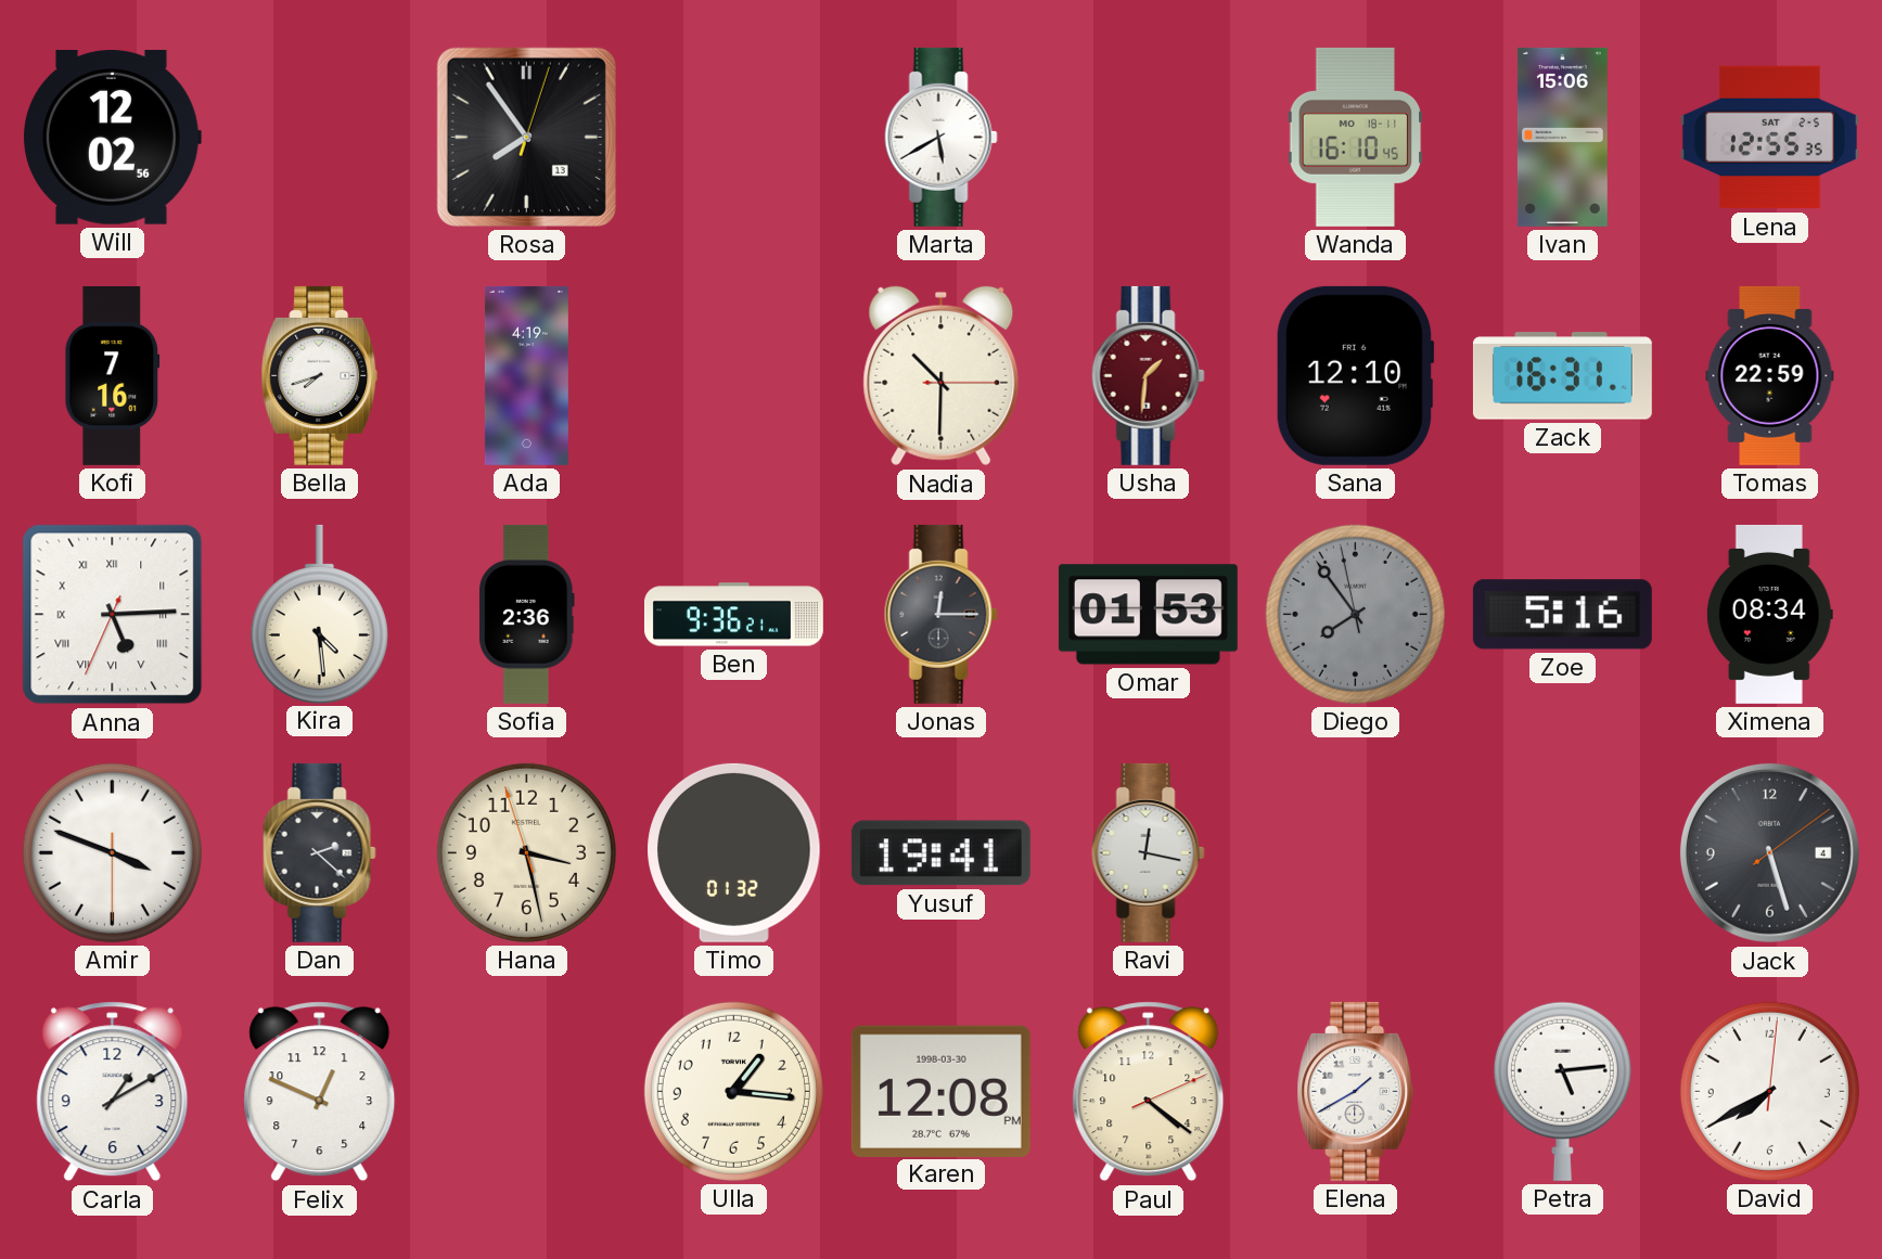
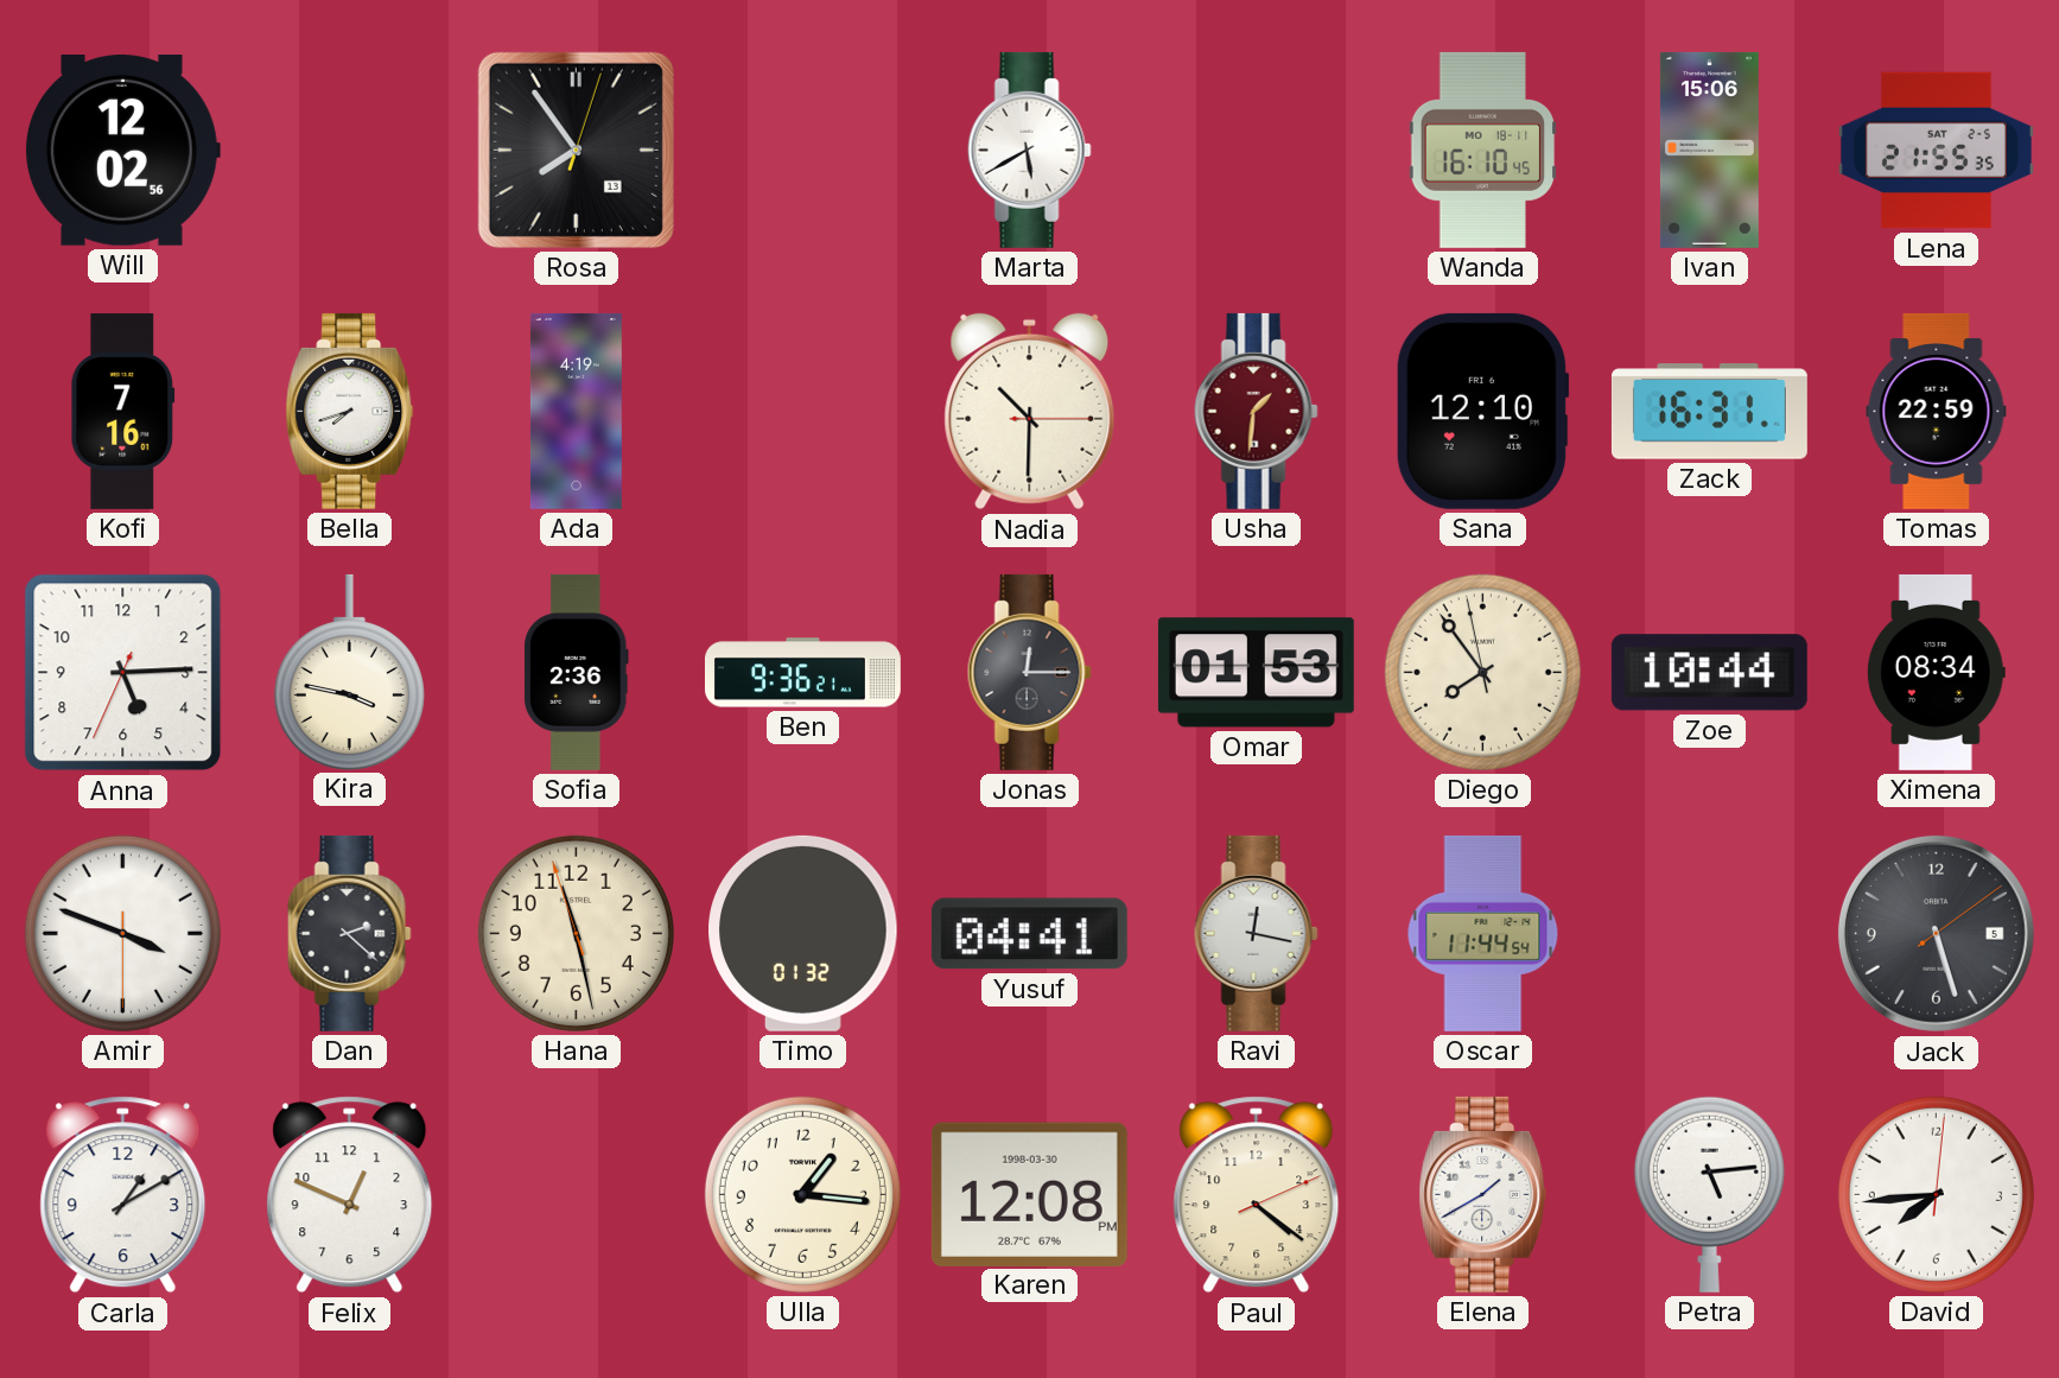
Lena: 12:55 -> 21:55 (1936, 151)
Anna numerals: Roman -> Arabic (123, 673)
Kira: 4:29 -> 3:47 (349, 672)
Diego dial: grey -> cream (1482, 672)
Zoe: 5:16 -> 10:44 (1709, 673)
Hana: 3:27 -> 11:27 (576, 933)
Yusuf: 19:41 -> 04:41 (1029, 934)
Oscar: none -> 11:44 (1483, 933)
Jack date: 4 -> 5 (1936, 933)
David: 7:40 -> 7:44 (1936, 1194)
